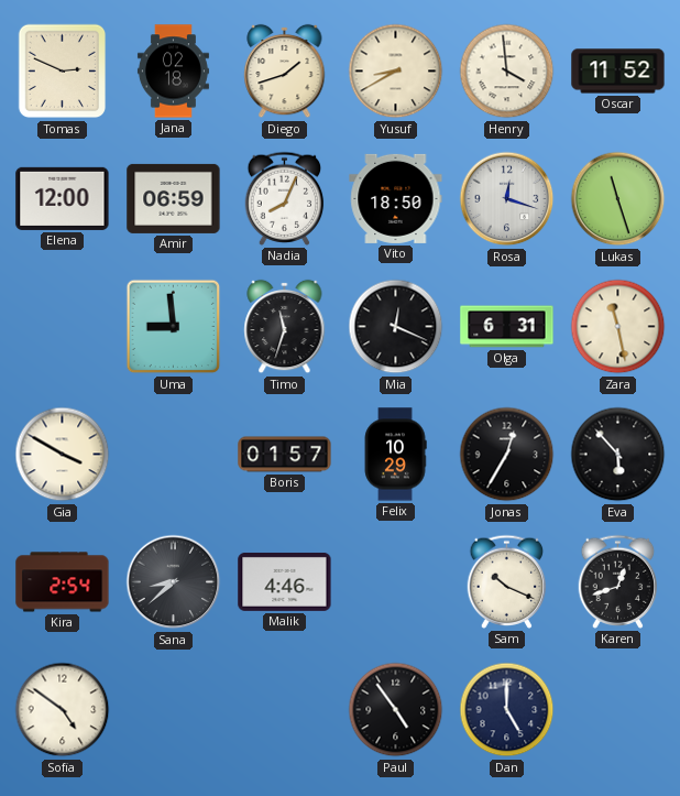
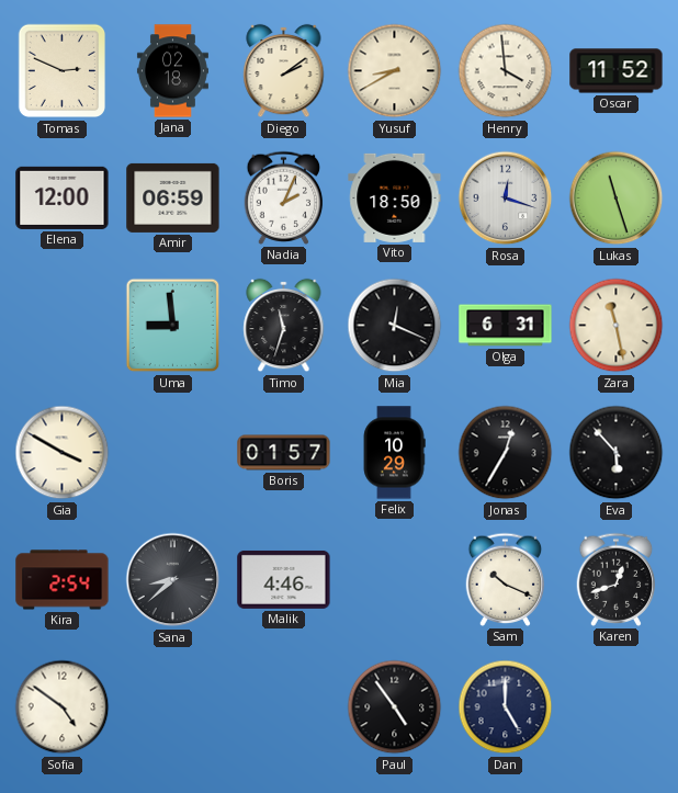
Diego: 1:42 -> 2:09 (284, 71)
Nadia: 8:04 -> 2:04 (284, 197)
